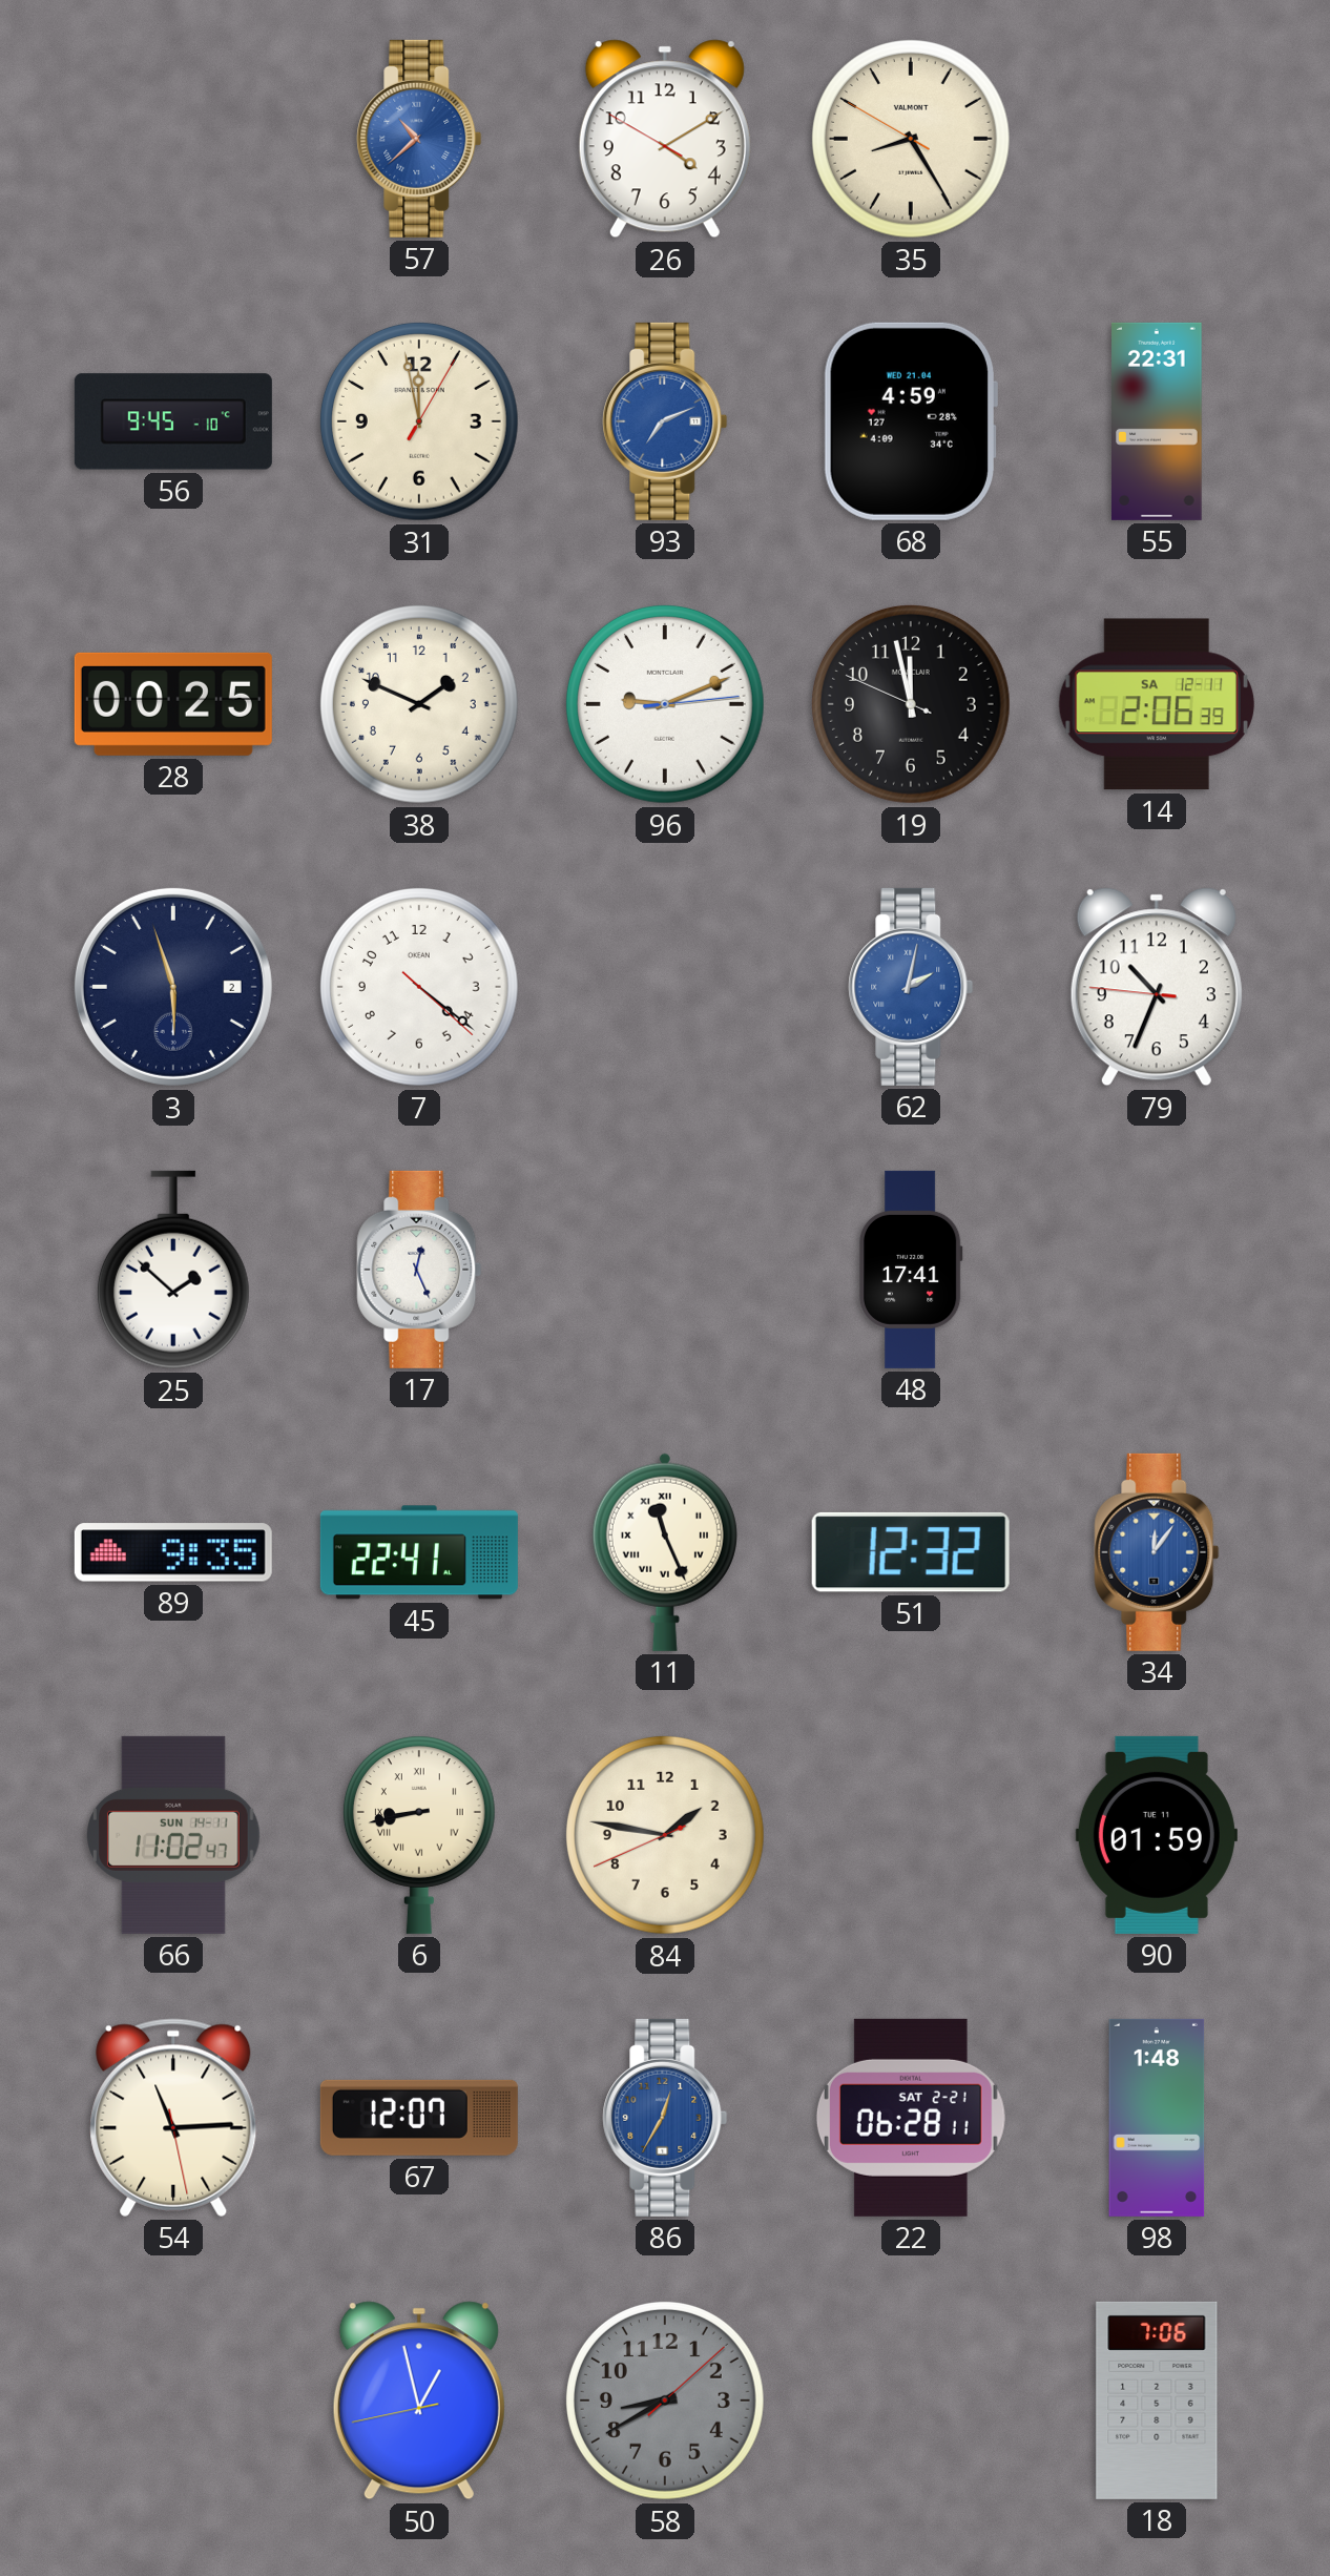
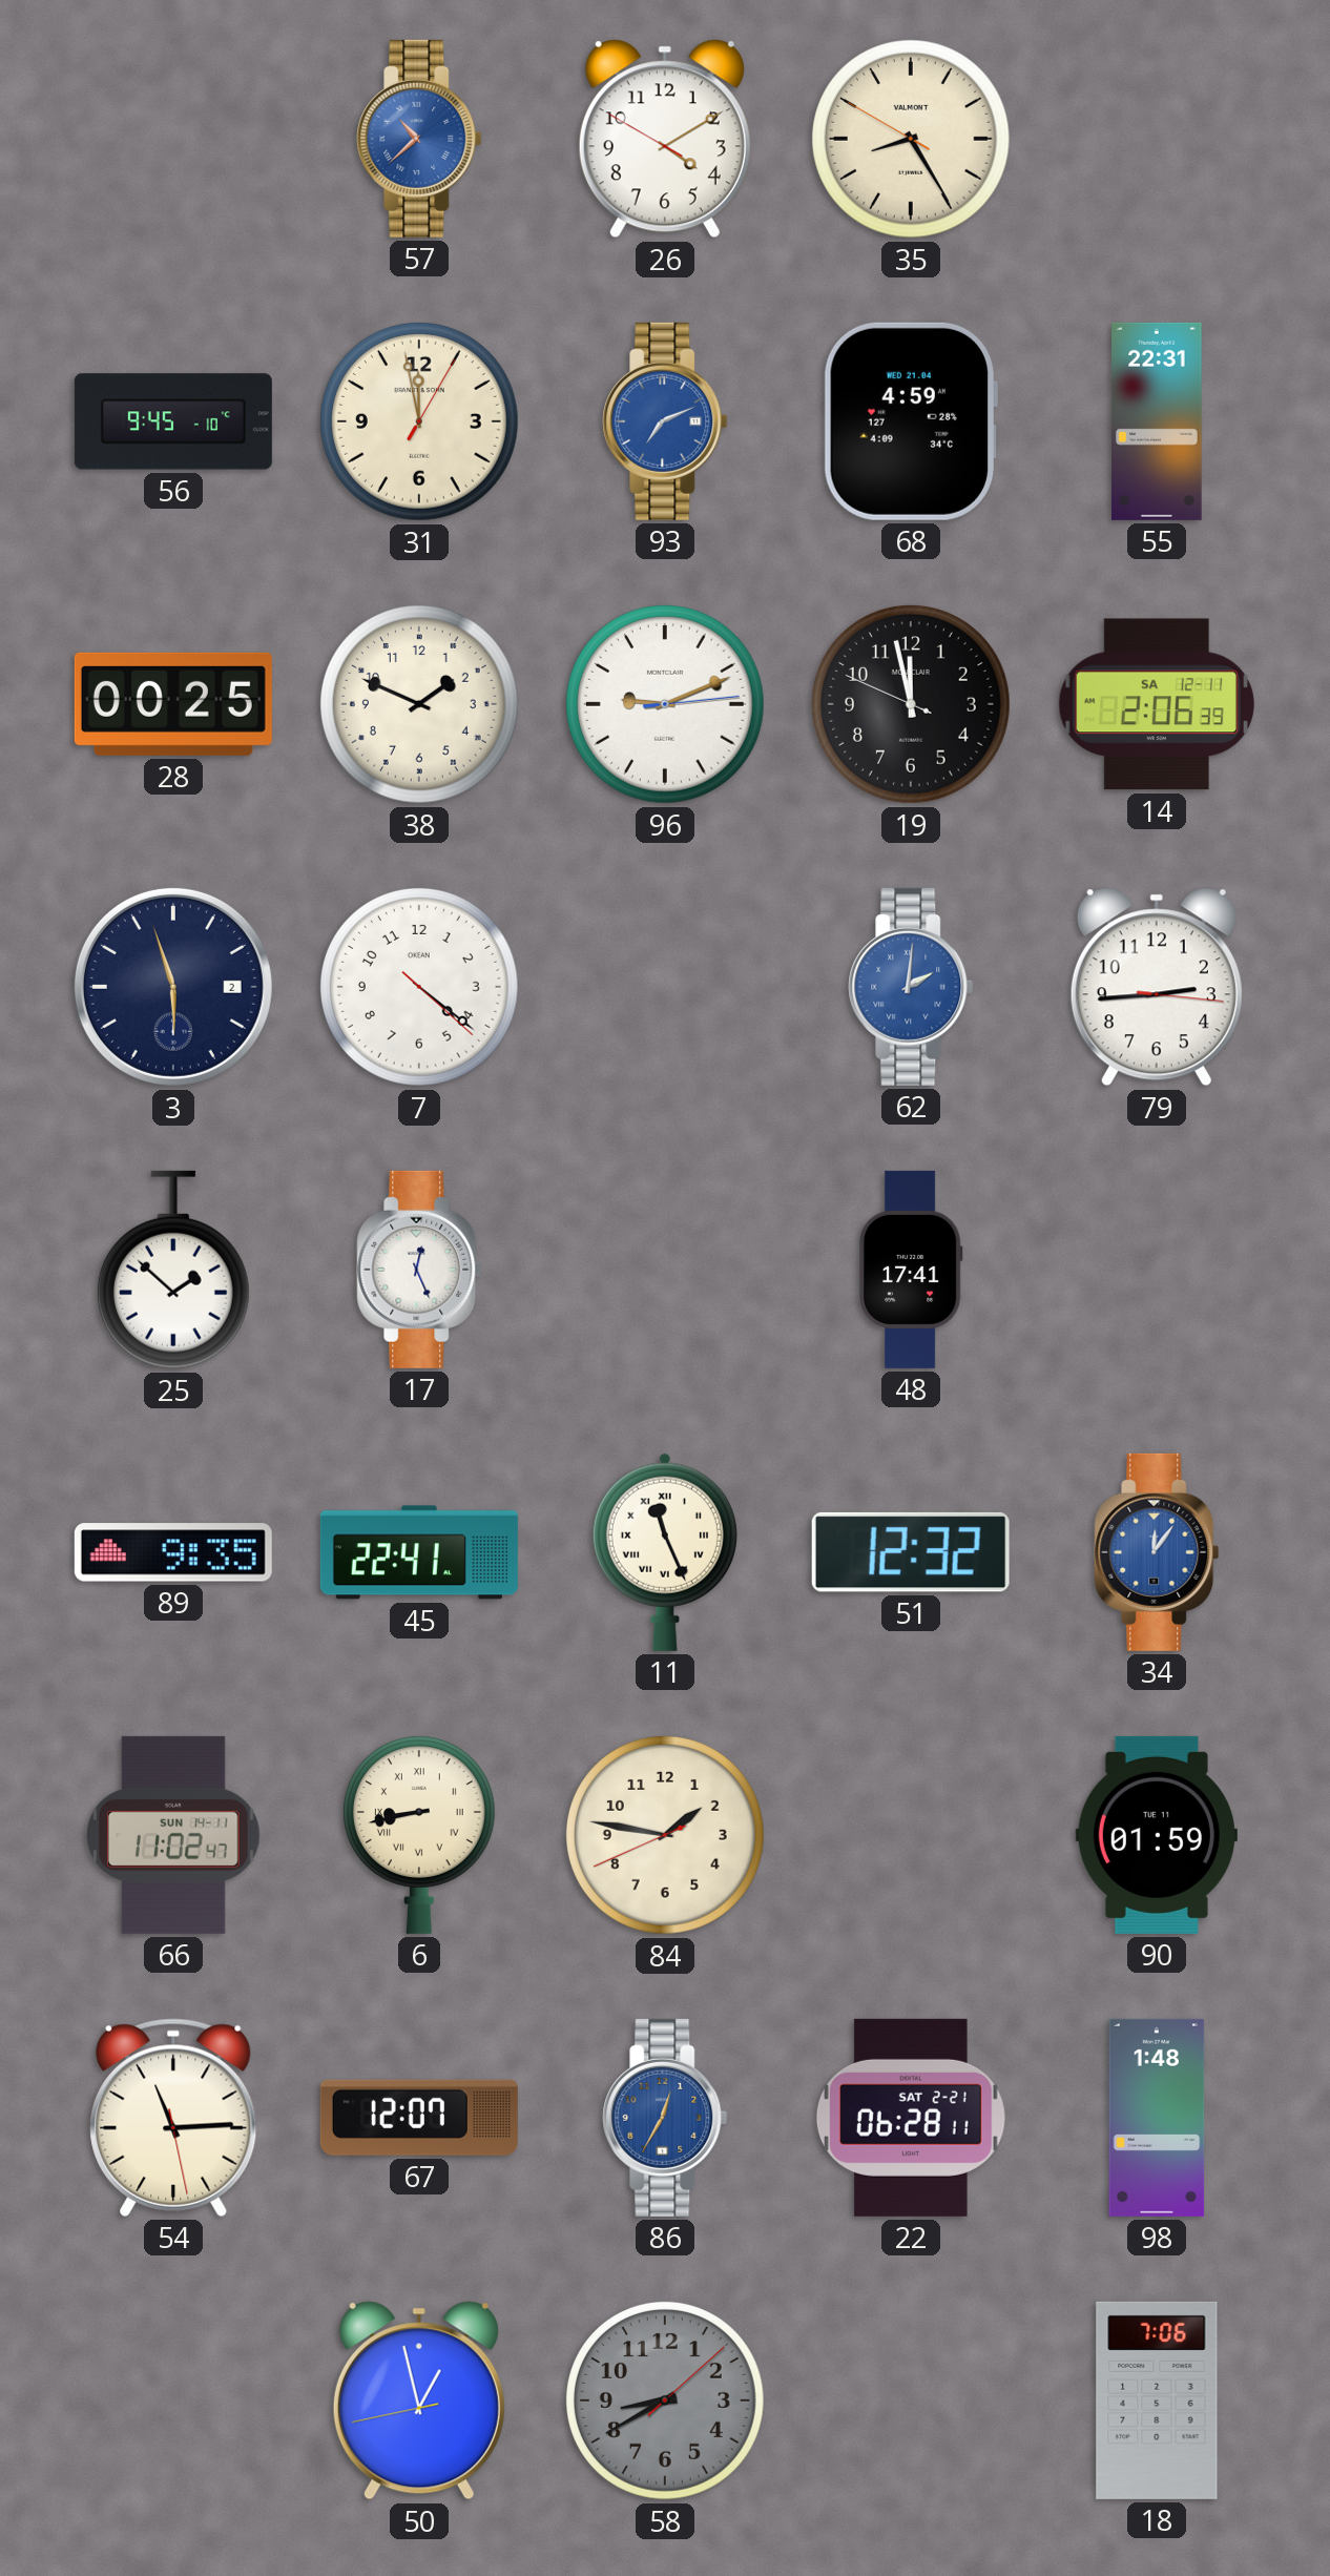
62: 2:02 -> 2:01 (911, 987)
79: 10:33 -> 2:44 (1157, 987)
